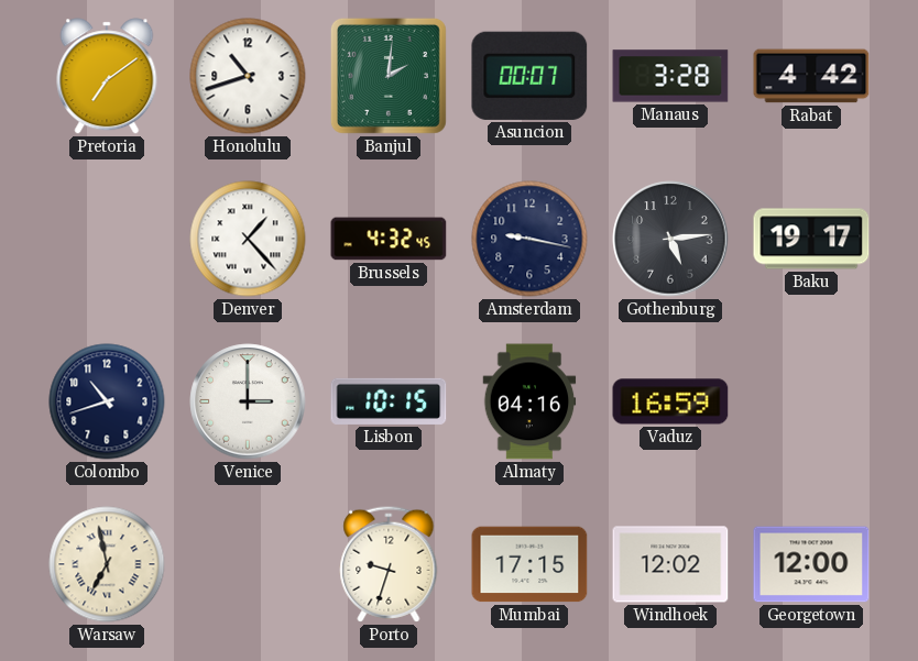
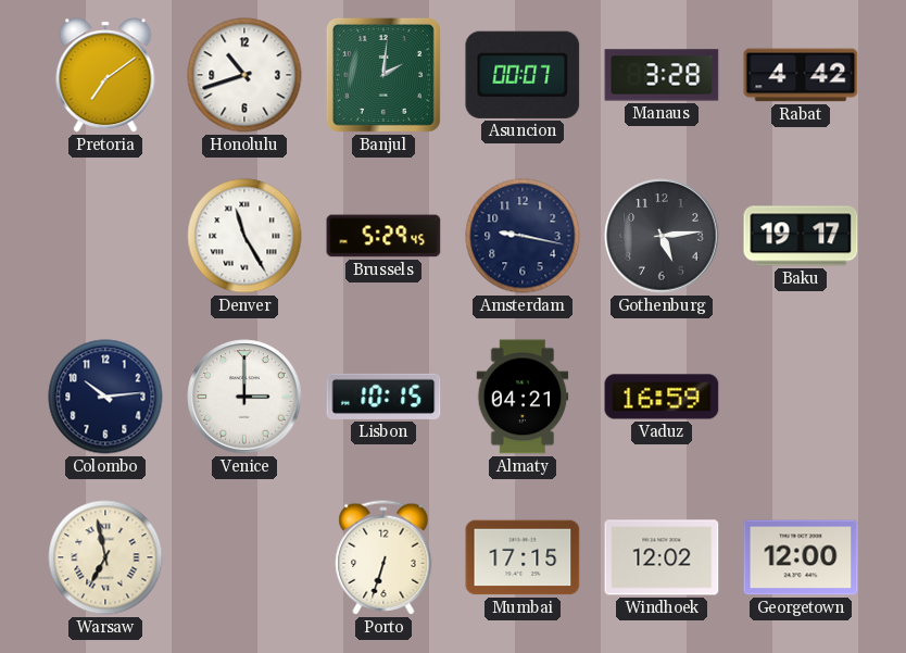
Denver: 1:23 -> 11:25 (244, 236)
Brussels: 4:32 -> 5:29 (383, 236)
Colombo: 10:42 -> 10:14 (105, 397)
Almaty: 04:16 -> 04:21 (523, 397)
Porto: 9:33 -> 6:33 (383, 557)
